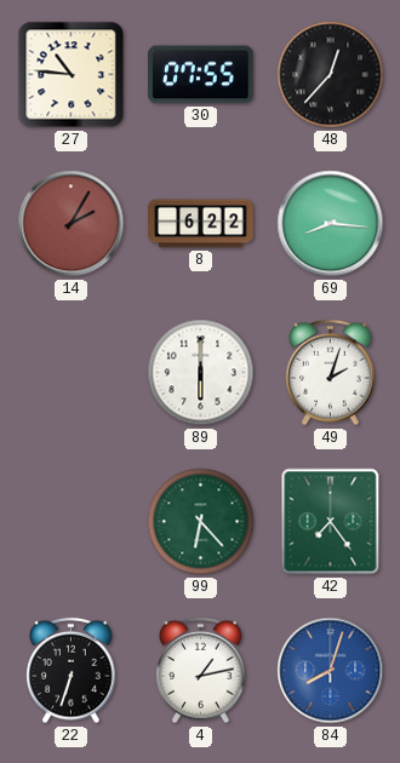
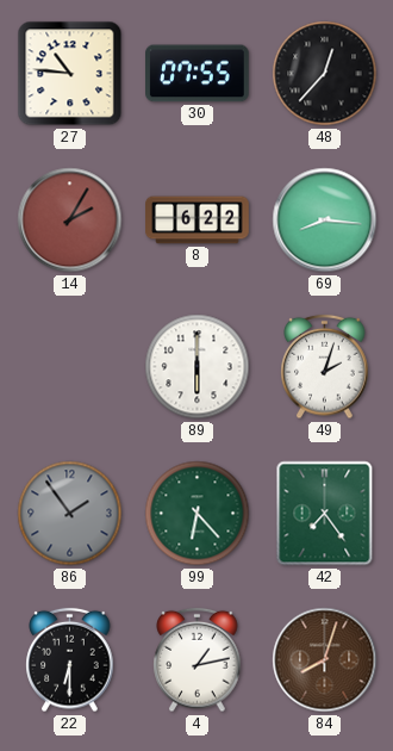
86: none -> 1:54 (70, 514)
22: 6:33 -> 6:30 (70, 660)
84 dial: blue -> brown (325, 660)
